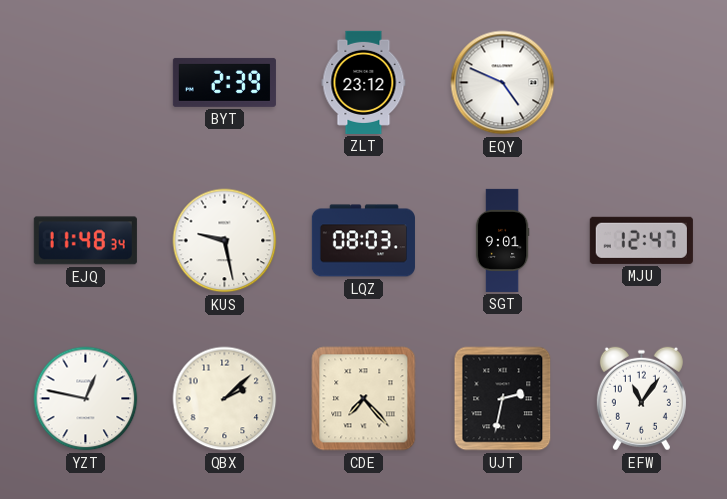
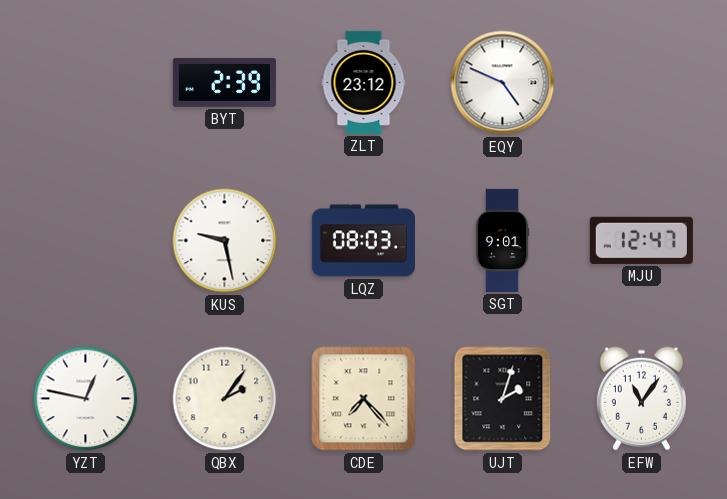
EJQ: 11:48 -> none (85, 241)
QBX: 2:08 -> 2:06 (225, 399)
UJT: 2:32 -> 2:03 (503, 399)
